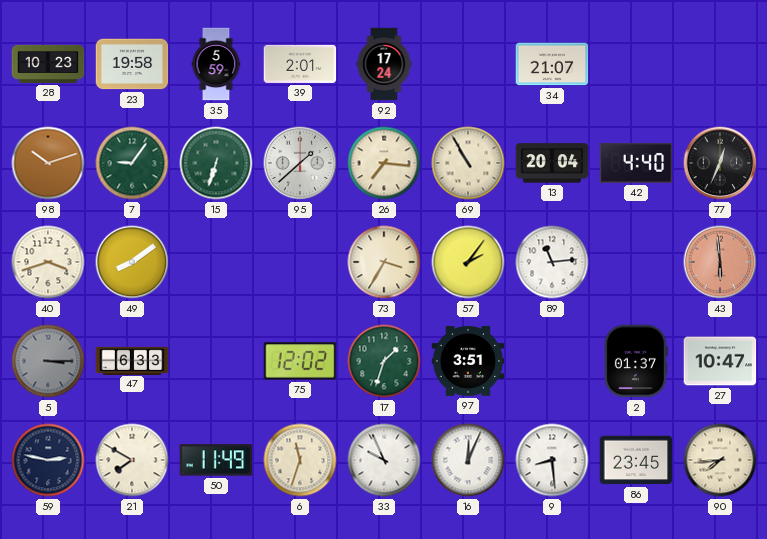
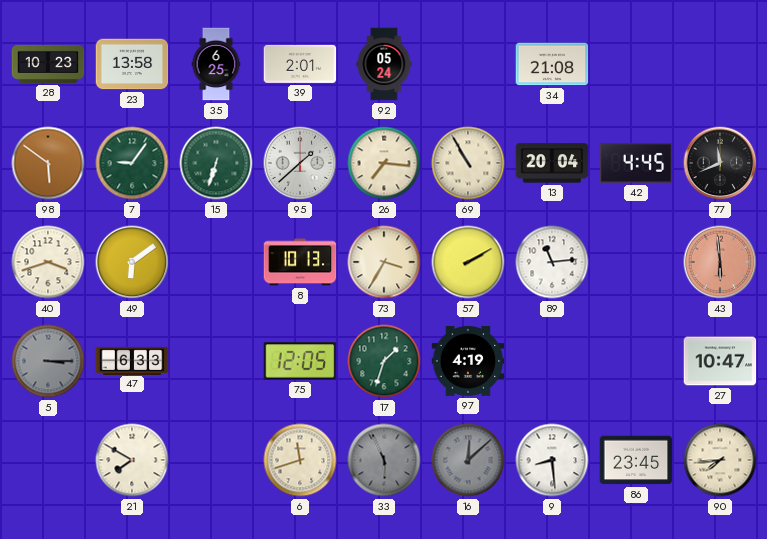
23: 19:58 -> 13:58 (132, 64)
35: 5:59 -> 6:25 (216, 64)
92: 17:24 -> 05:24 (384, 64)
34: 21:07 -> 21:08 (552, 64)
98: 10:12 -> 5:51 (48, 163)
42: 4:40 -> 4:45 (636, 163)
77: 12:34 -> 11:41 (720, 163)
49: 8:09 -> 6:09 (132, 262)
8: none -> 10:13 (300, 262)
57: 2:06 -> 2:10 (468, 262)
75: 12:02 -> 12:05 (300, 361)
97: 3:51 -> 4:19 (468, 362)
2: 01:37 -> none (636, 361)
59: 2:47 -> none (48, 460)
50: 11:49 -> none (216, 460)
6: 11:33 -> 11:42 (300, 460)
33: 9:56 -> 5:56 (384, 460)
33 dial: white -> grey (384, 460)
16: 12:04 -> 12:08 (468, 460)
16 dial: white -> grey (468, 460)
